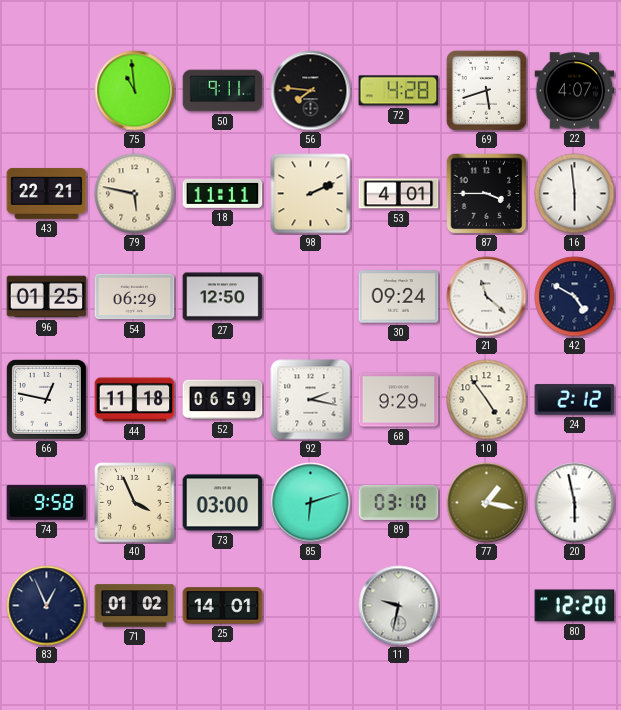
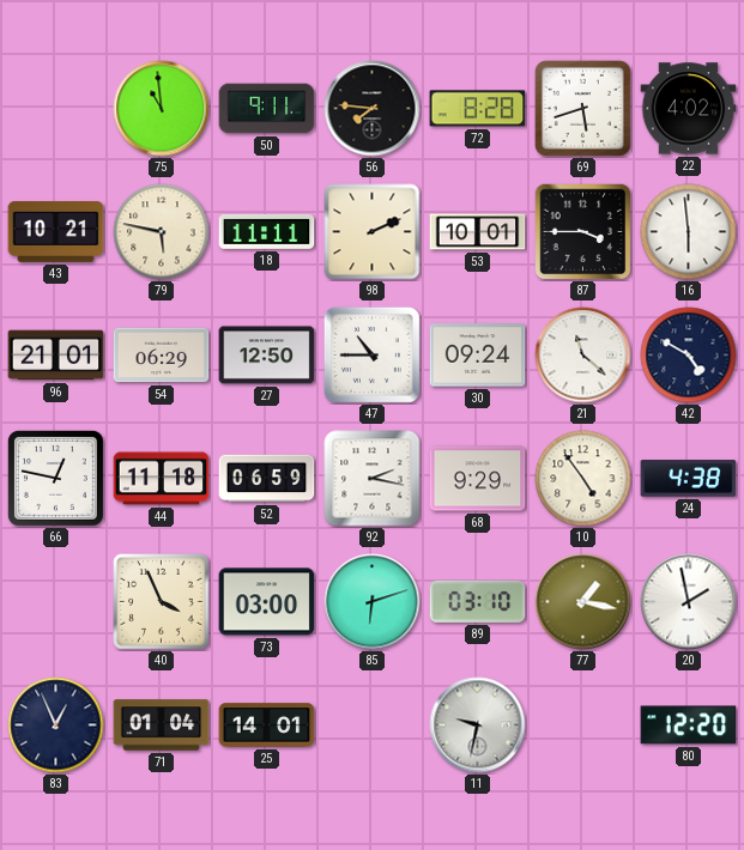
72: 4:28 -> 8:28 (478, 109)
22: 4:07 -> 4:02 (689, 109)
43: 22:21 -> 10:21 (56, 231)
53: 4:01 -> 10:01 (478, 232)
96: 01:25 -> 21:01 (56, 356)
47: none -> 10:45 (371, 354)
24: 2:12 -> 4:38 (689, 479)
74: 9:58 -> none (47, 502)
20: 5:58 -> 1:58 (689, 602)
71: 01:02 -> 01:04 (162, 725)
